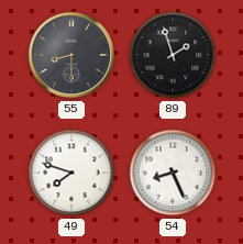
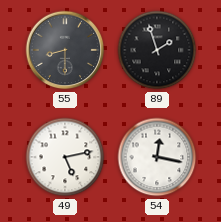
49: 7:48 -> 5:13 (65, 157)
54: 8:26 -> 12:17 (157, 157)
